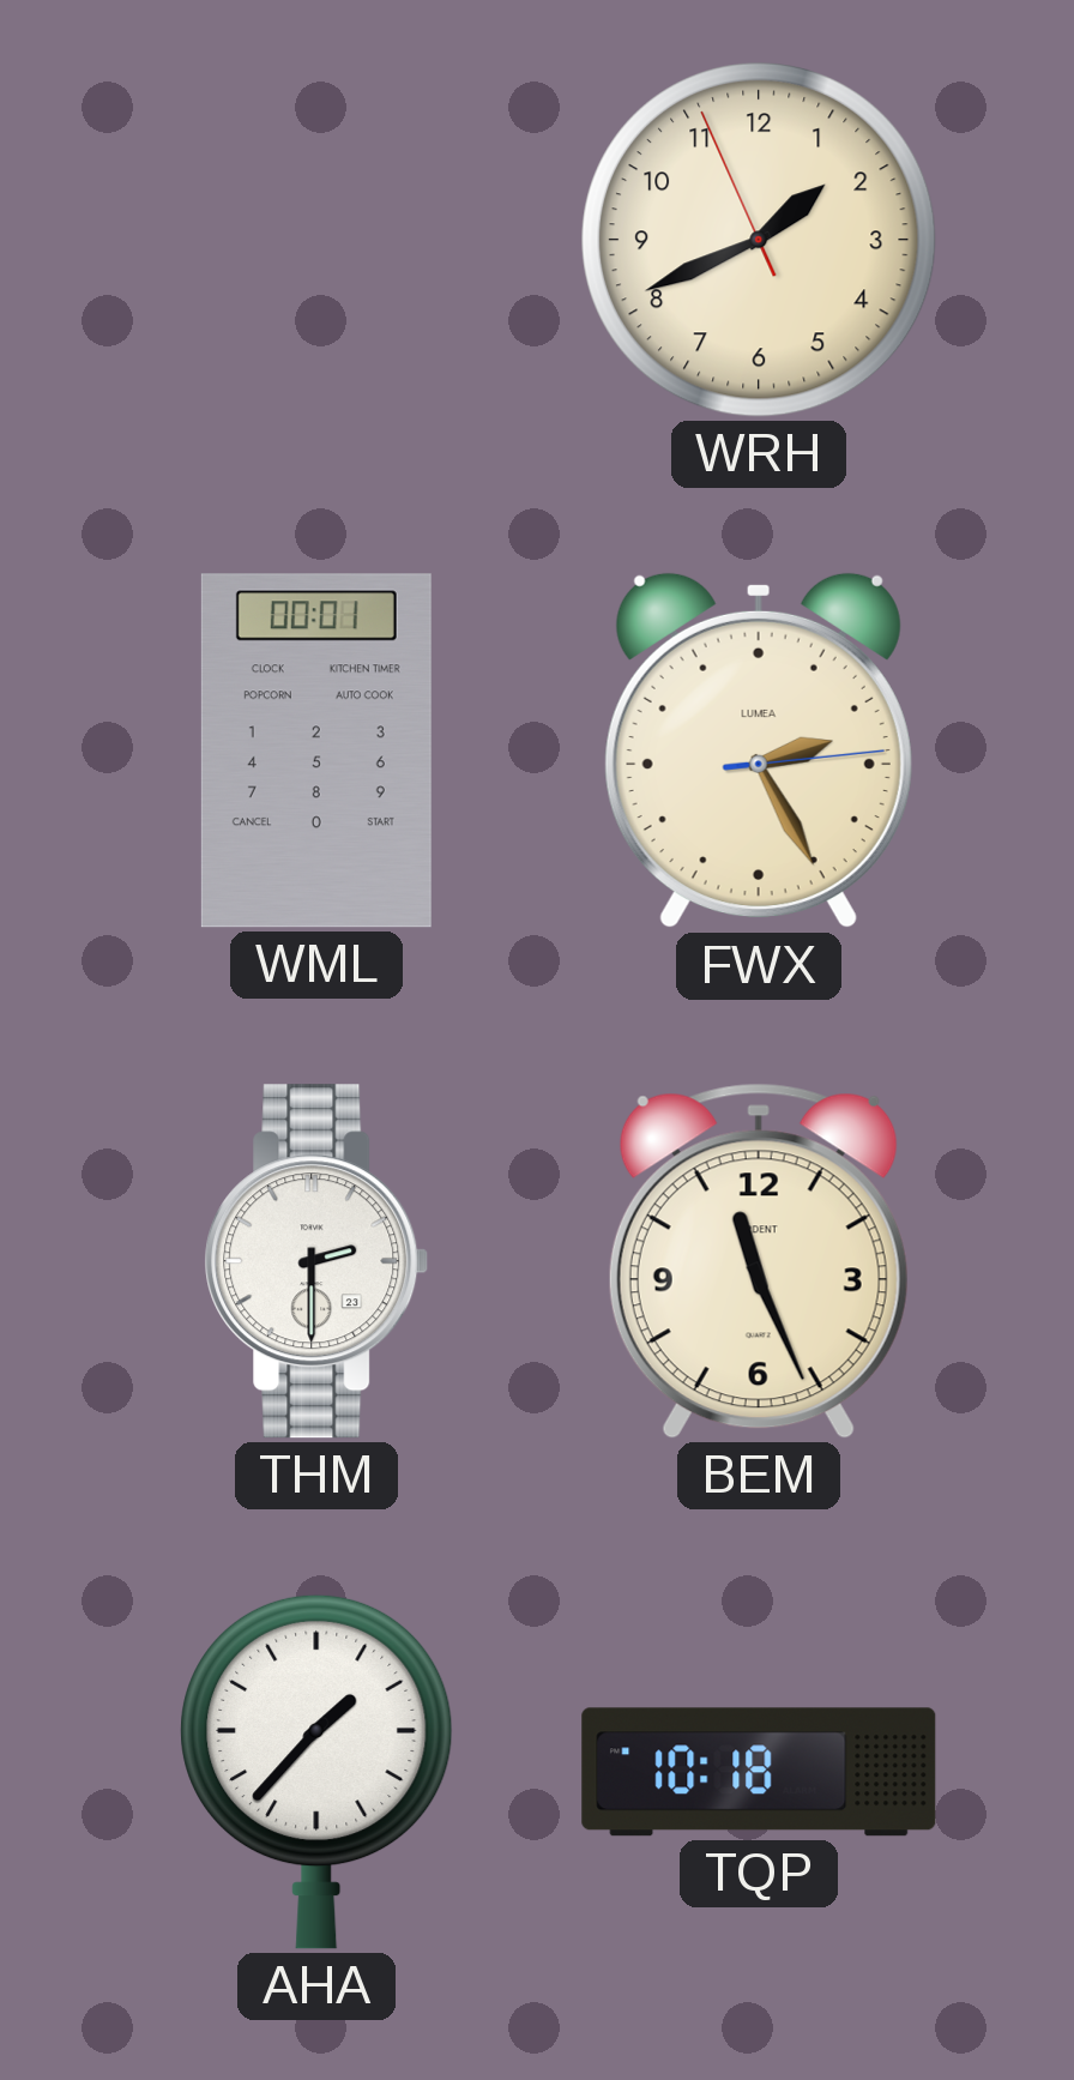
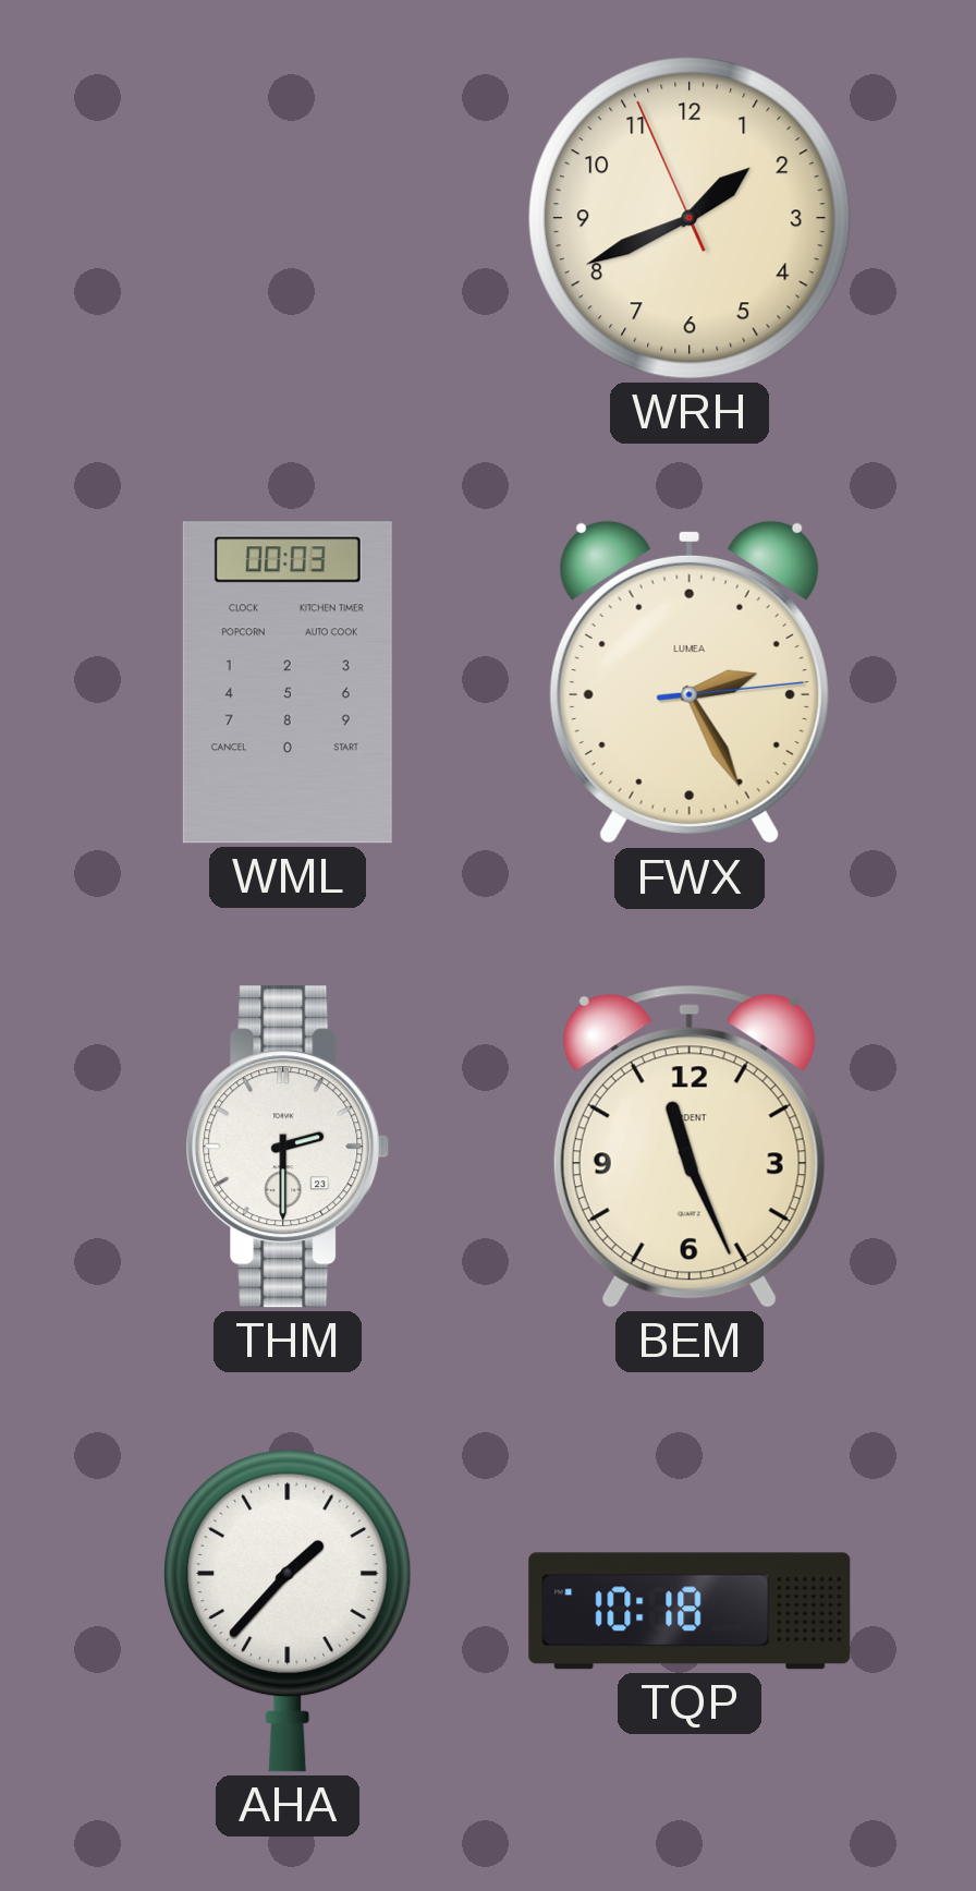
WML: 00:01 -> 00:03 (288, 682)
